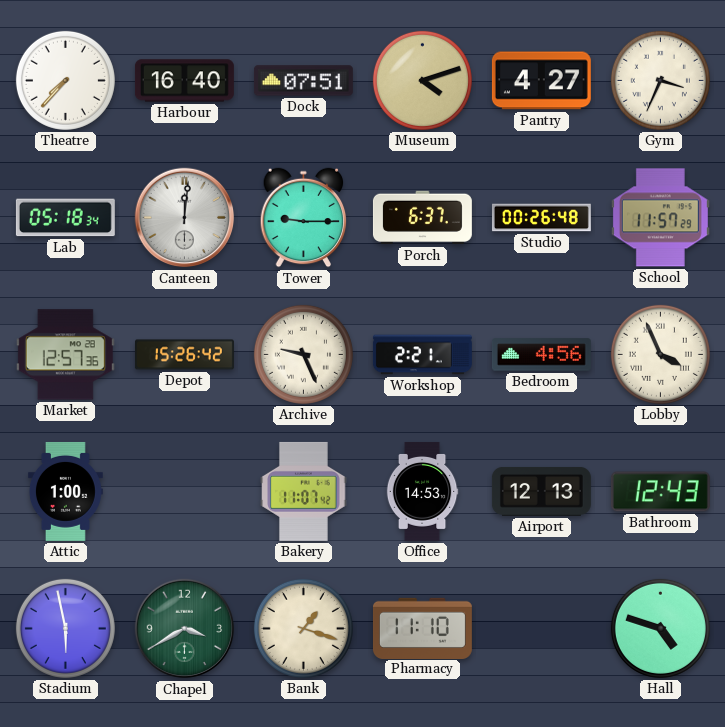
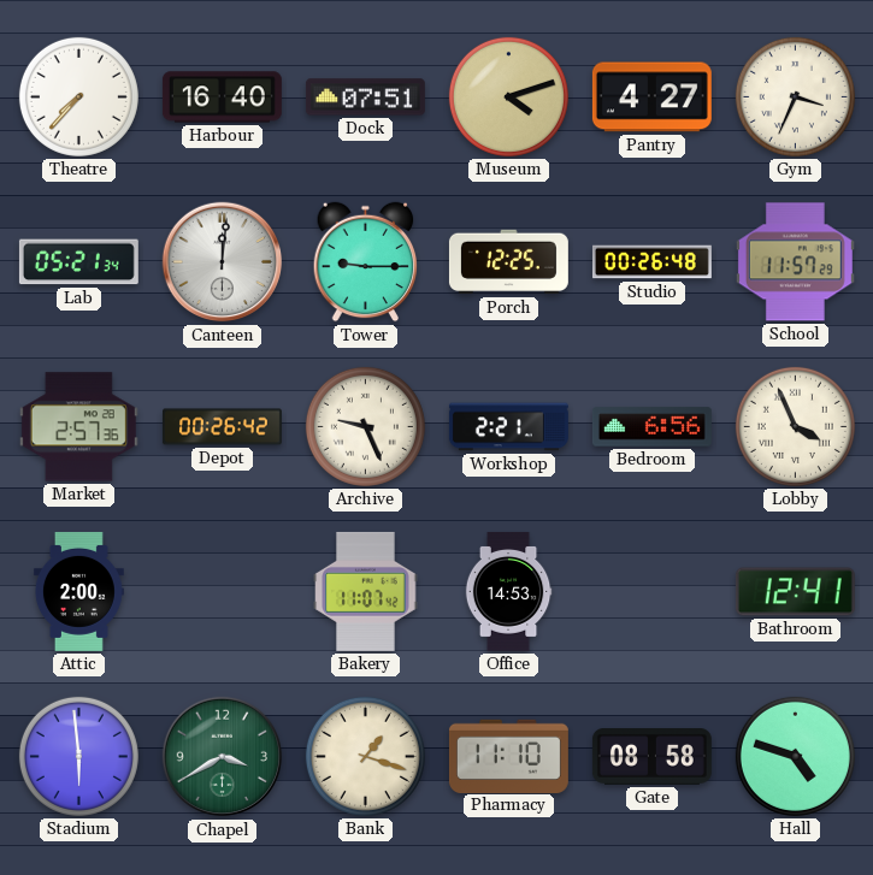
Lab: 05:18 -> 05:21 (78, 262)
Porch: 6:37 -> 12:25 (508, 262)
Market: 12:57 -> 2:57 (78, 427)
Depot: 15:26 -> 00:26 (222, 427)
Bedroom: 4:56 -> 6:56 (651, 427)
Attic: 1:00 -> 2:00 (78, 591)
Airport: 12:13 -> none (541, 491)
Bathroom: 12:43 -> 12:41 (795, 592)
Stadium: 5:58 -> 5:59 (78, 756)
Gate: none -> 08:58 (651, 757)
